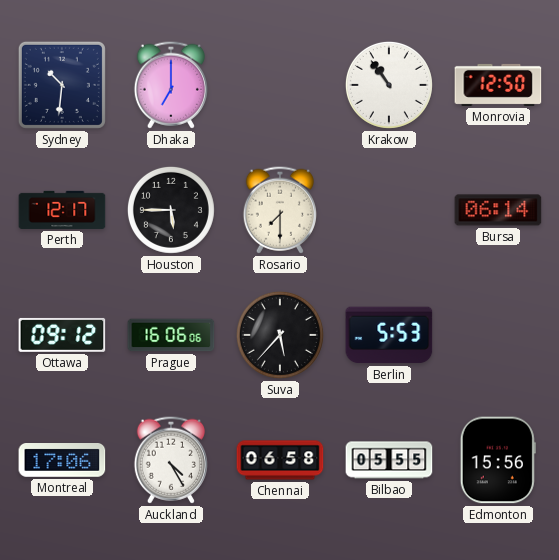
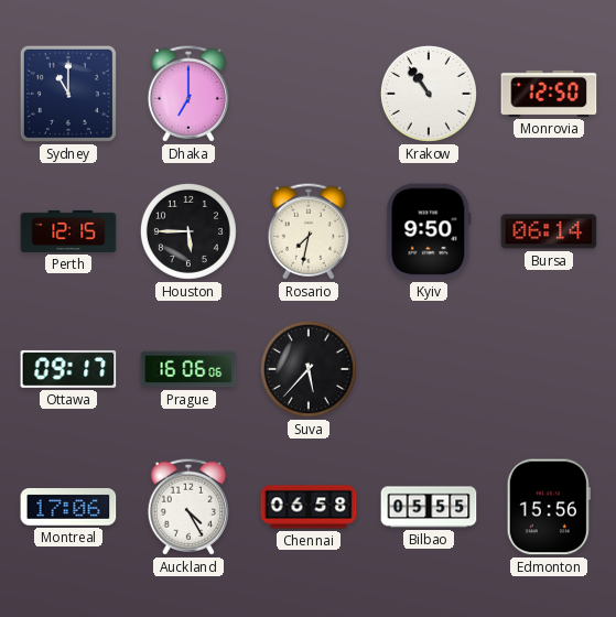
Sydney: 10:31 -> 11:00 (68, 94)
Perth: 12:17 -> 12:15 (68, 231)
Rosario: 7:30 -> 7:32 (309, 231)
Kyiv: none -> 9:50 (429, 231)
Ottawa: 09:12 -> 09:17 (68, 369)
Berlin: 5:53 -> none (389, 335)
